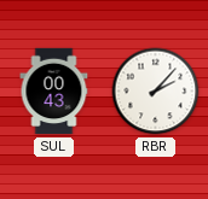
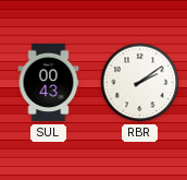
RBR: 2:07 -> 2:09 (140, 83)
